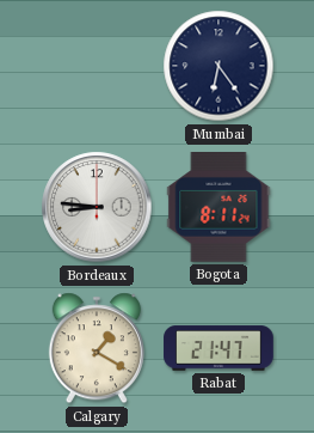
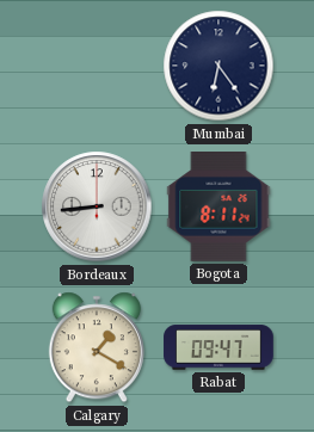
Bordeaux: 8:46 -> 8:44 (97, 206)
Rabat: 21:47 -> 09:47 (218, 347)
